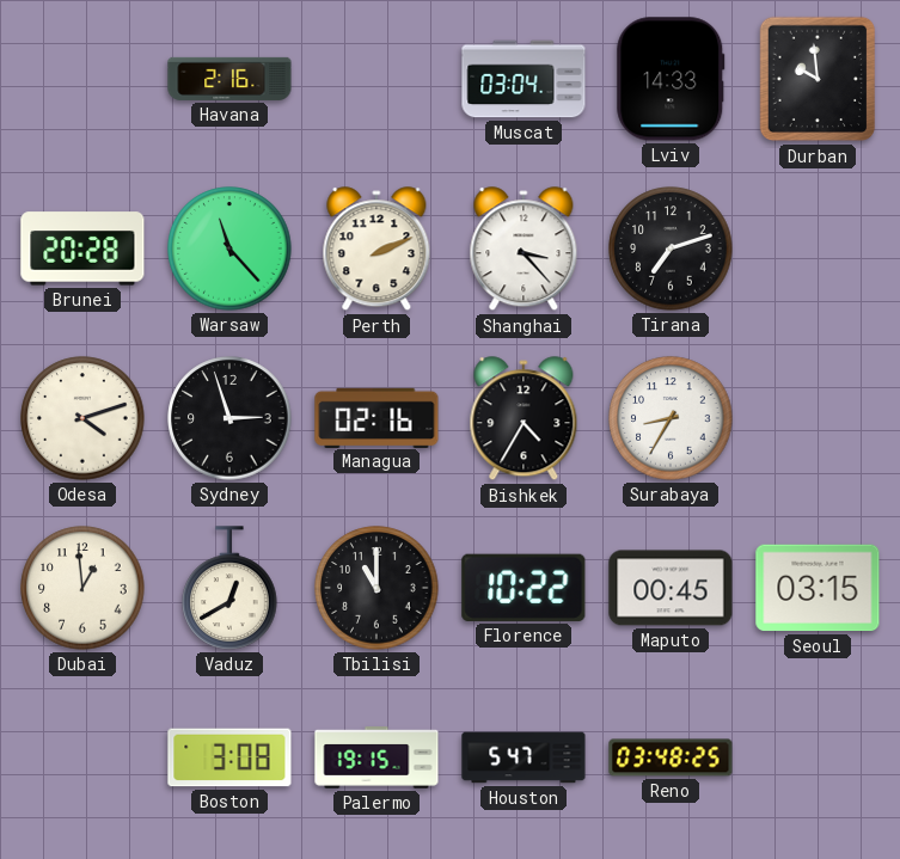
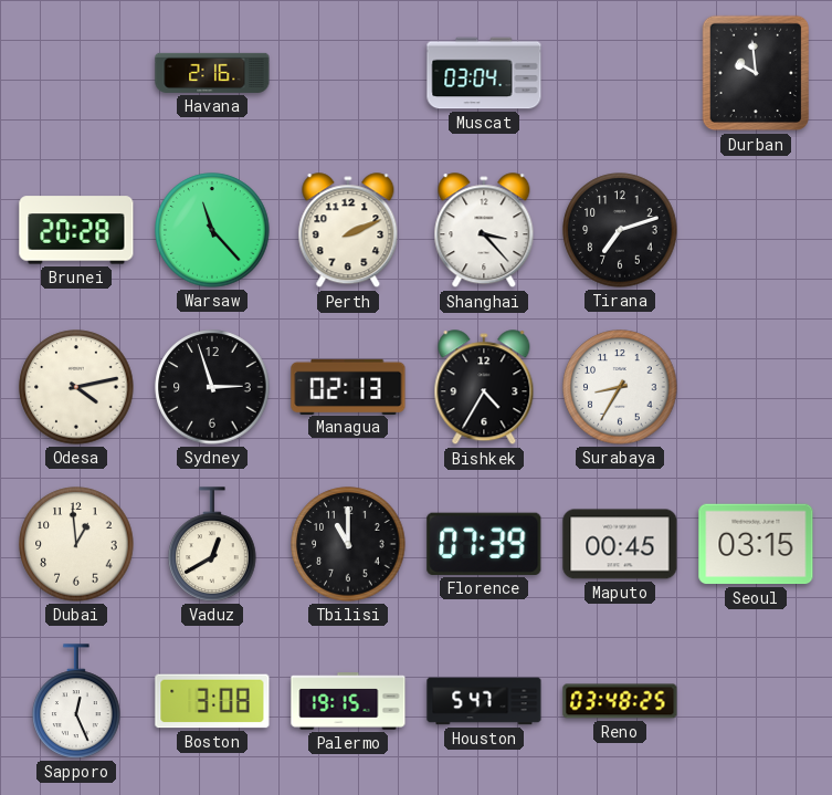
Lviv: 14:33 -> none (671, 79)
Odesa: 4:12 -> 4:13 (76, 387)
Managua: 02:16 -> 02:13 (348, 386)
Florence: 10:22 -> 07:39 (484, 544)
Sapporo: none -> 12:26 (76, 701)
